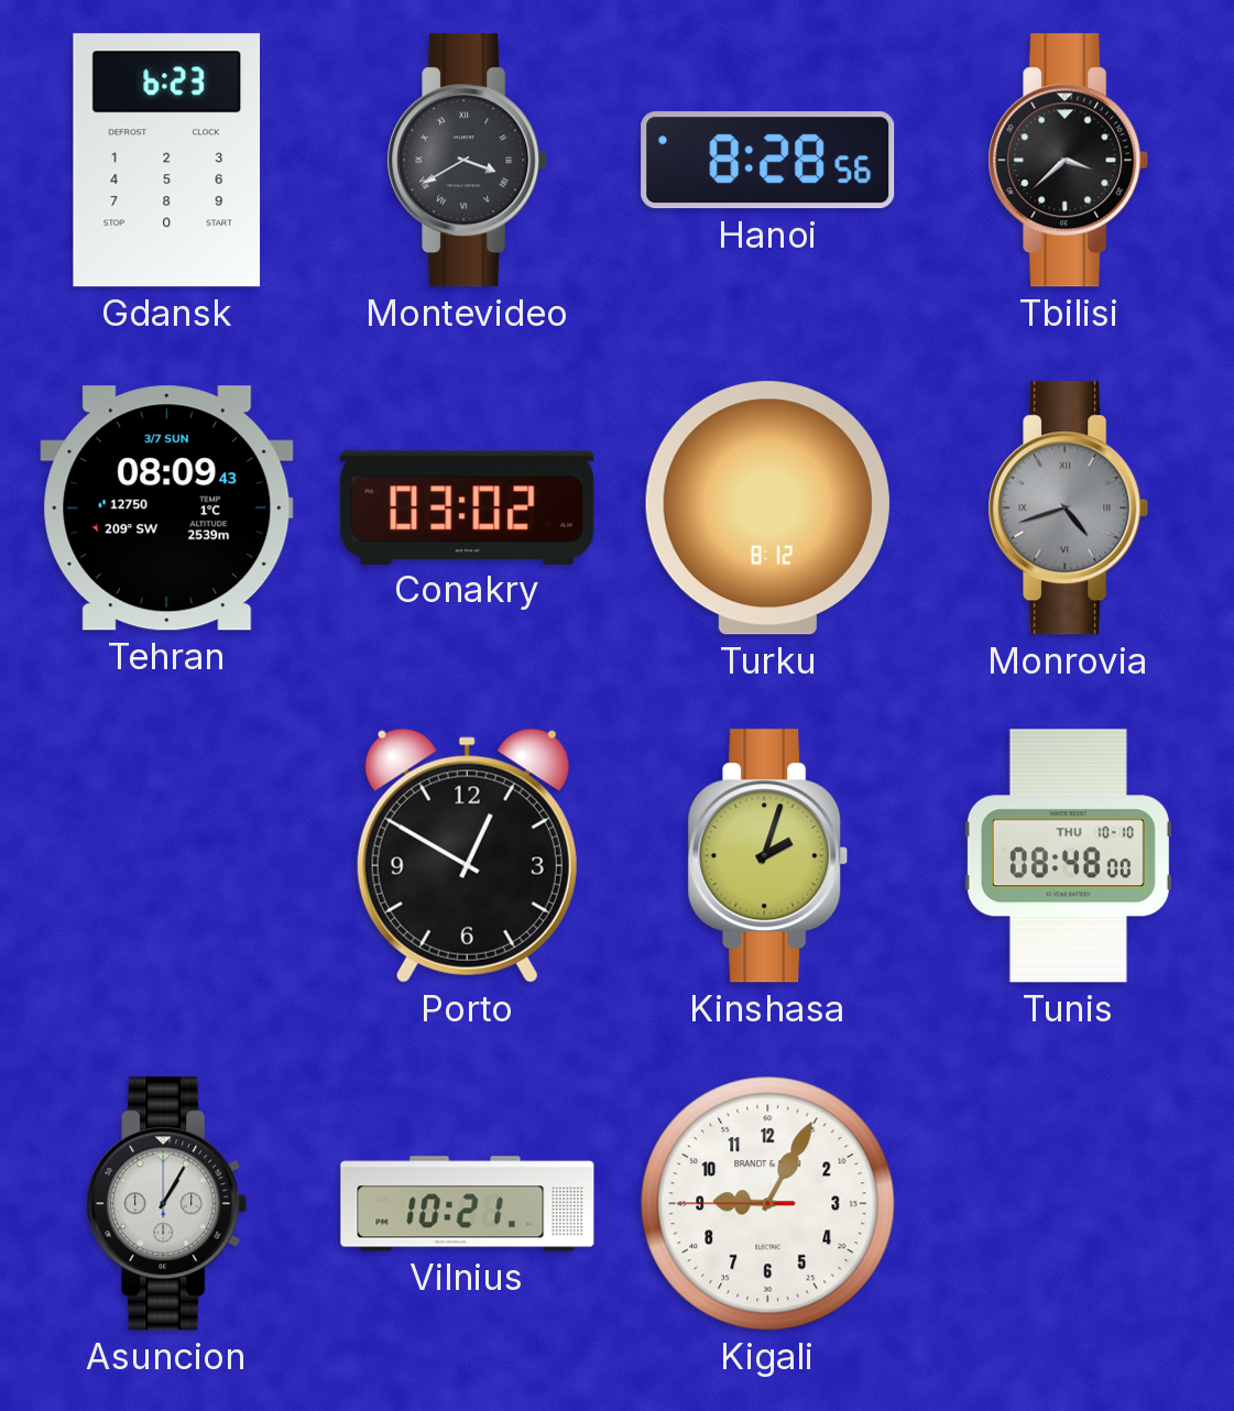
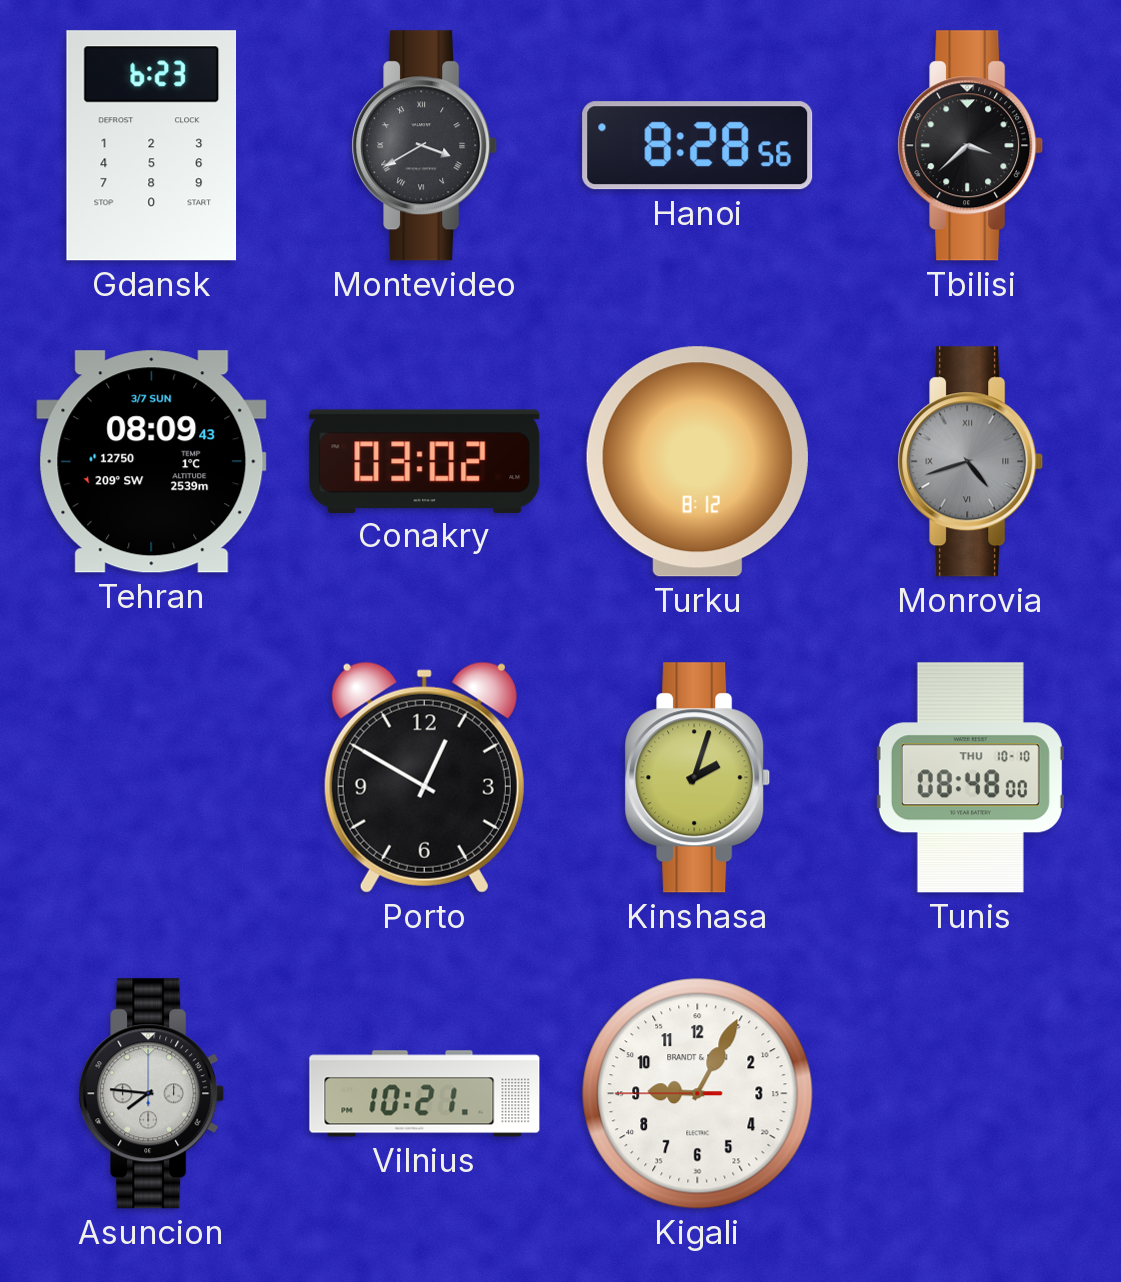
Asuncion: 1:05 -> 7:46 (152, 1094)
